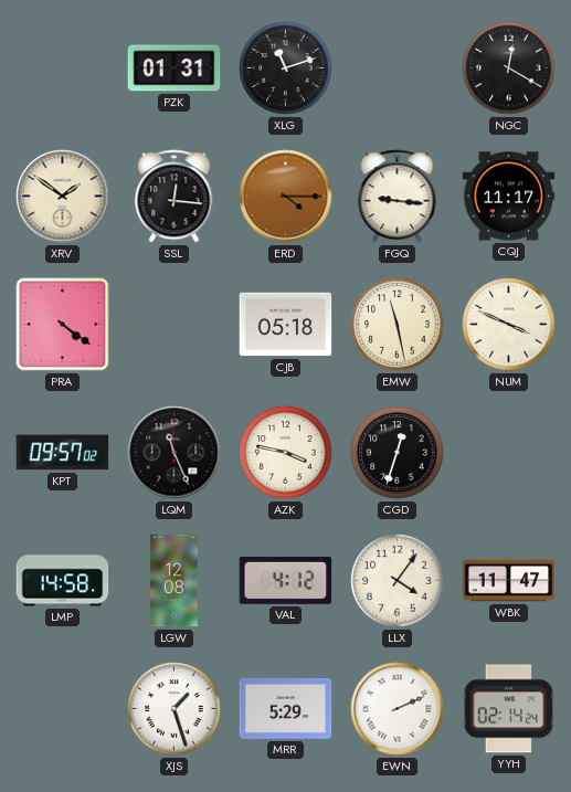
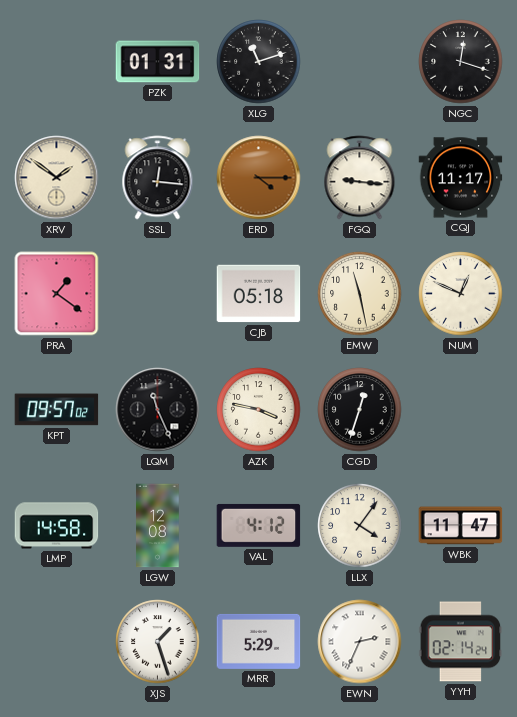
NGC: 12:20 -> 12:18 (461, 62)
PRA: 4:21 -> 1:21 (57, 294)
NUM: 3:49 -> 12:49 (461, 294)
EWN: 2:11 -> 2:34 (360, 642)
